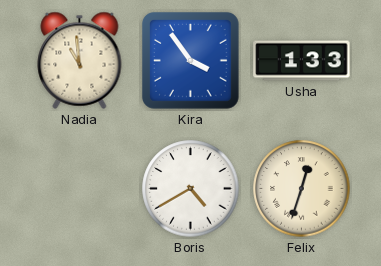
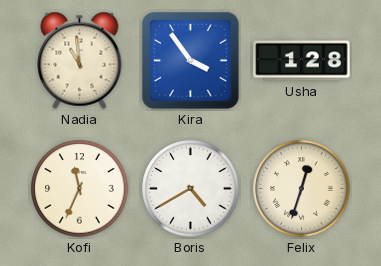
Usha: 1:33 -> 1:28 (302, 61)
Kofi: none -> 11:34 (80, 189)
